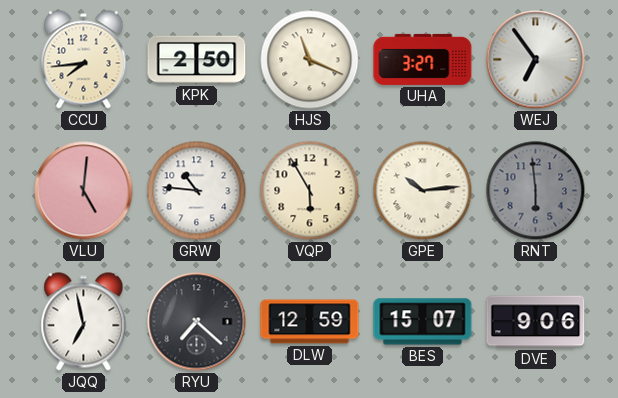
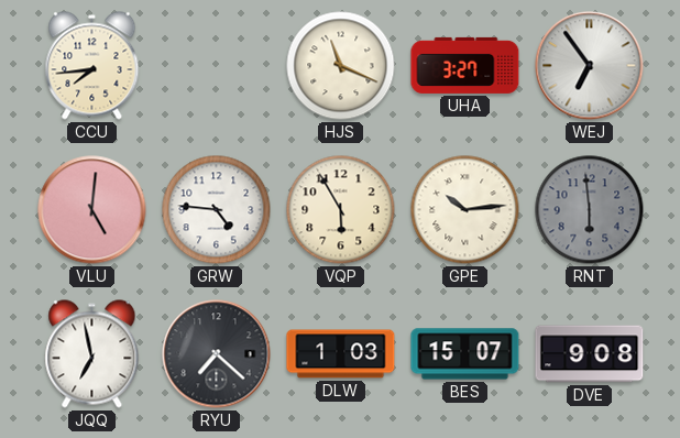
KPK: 2:50 -> none (197, 60)
GRW: 10:46 -> 4:46 (217, 210)
DLW: 12:59 -> 1:03 (341, 354)
DVE: 9:06 -> 9:08 (590, 354)
